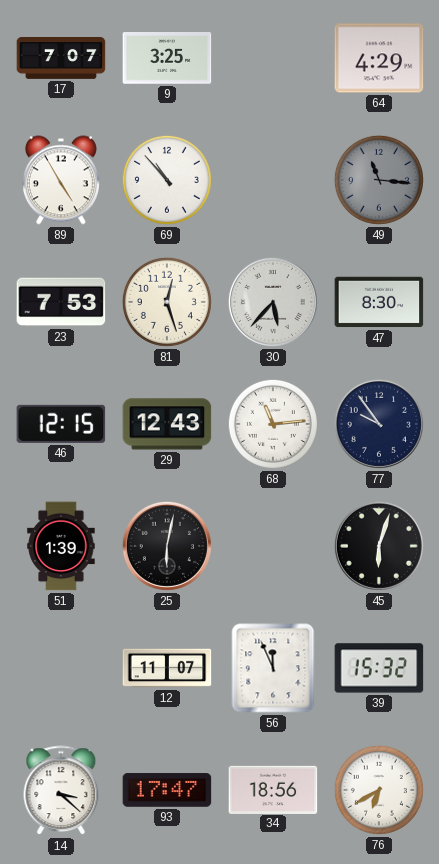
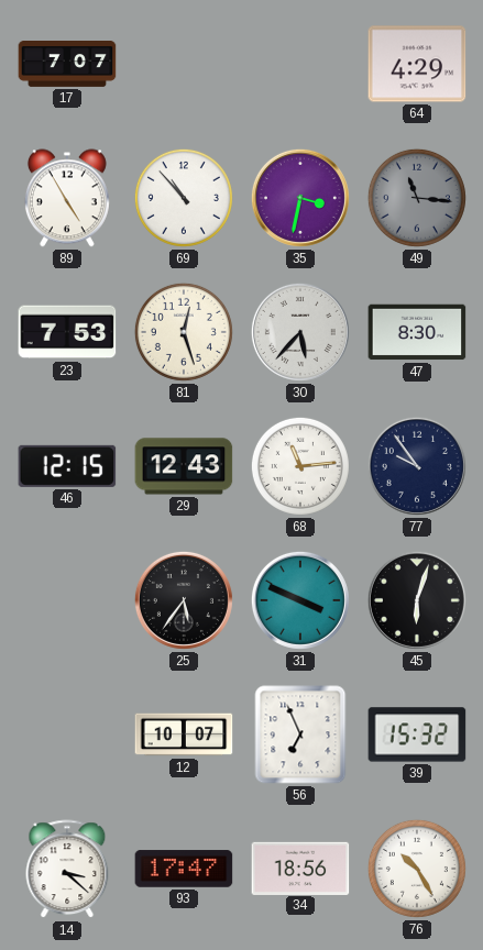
9: 3:25 -> none (167, 59)
35: none -> 3:32 (300, 198)
51: 1:39 -> none (61, 546)
25: 6:02 -> 5:36 (184, 600)
31: none -> 3:49 (300, 600)
12: 11:07 -> 10:07 (184, 734)
56: 11:56 -> 6:56 (300, 734)
76: 6:40 -> 10:25 (417, 869)
